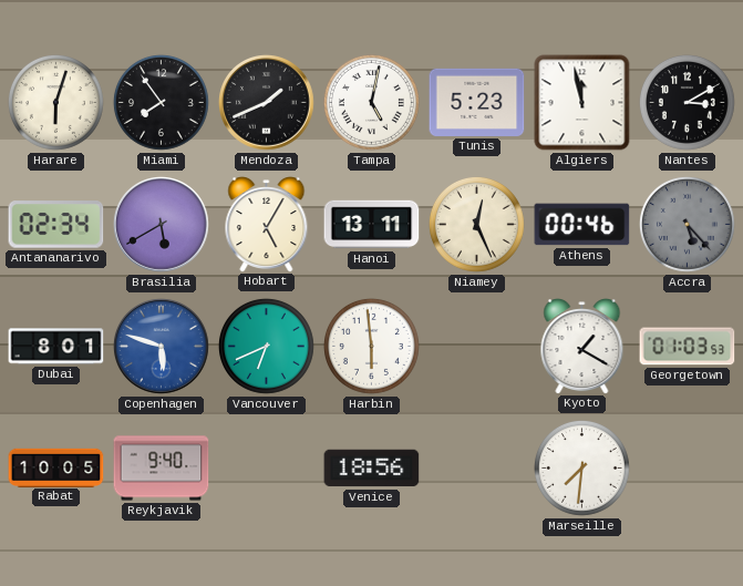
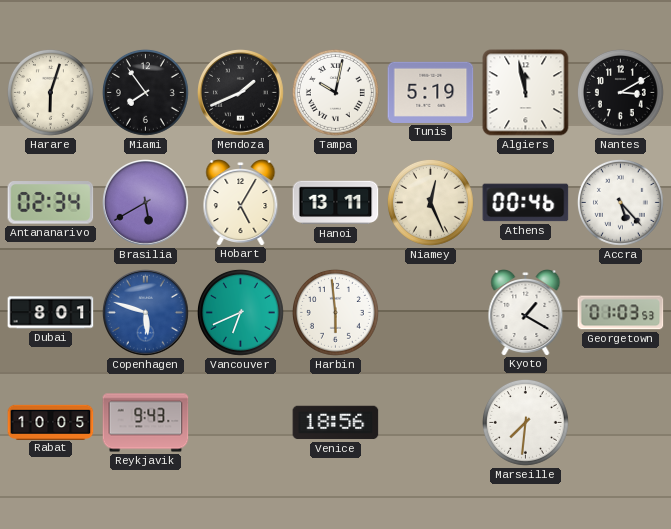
Tampa: 5:02 -> 10:02 (335, 92)
Tunis: 5:23 -> 5:19 (431, 92)
Accra dial: grey -> white (620, 202)
Reykjavik: 9:40 -> 9:43 (146, 423)
